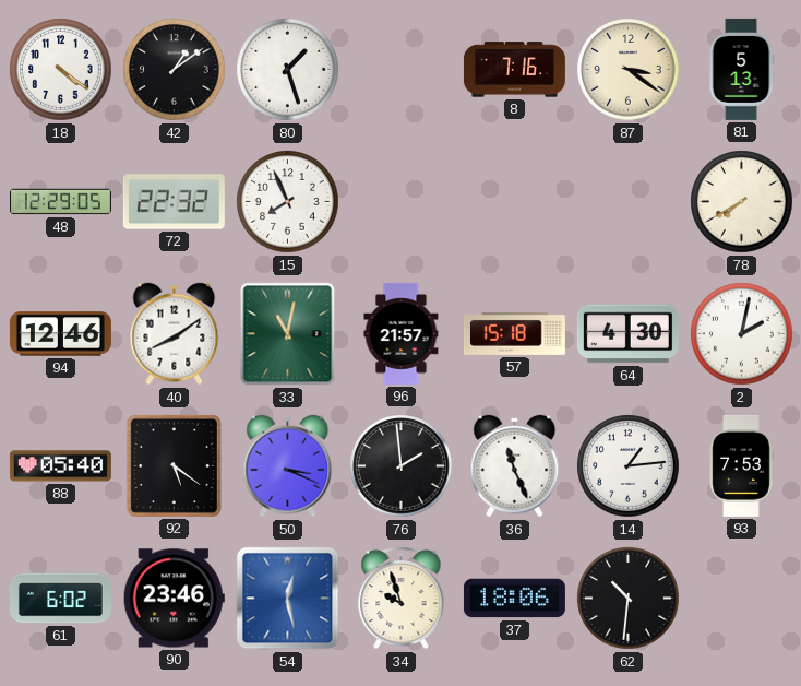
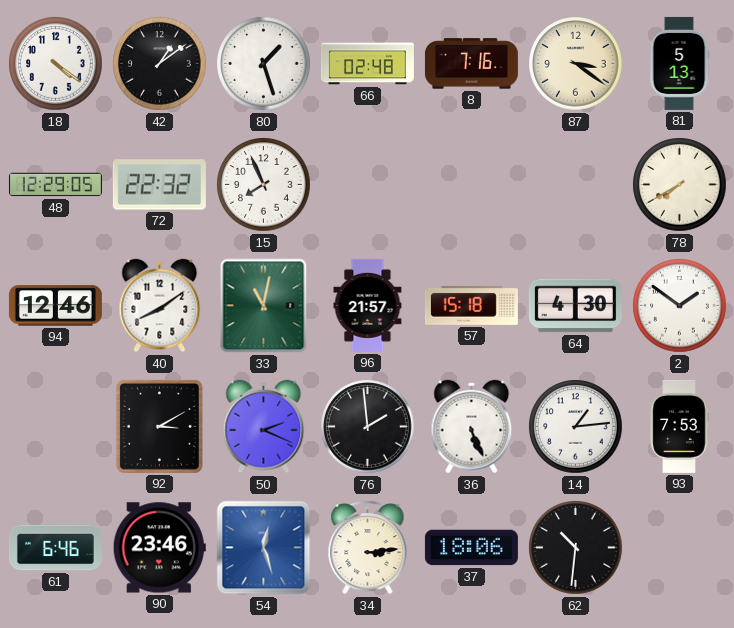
66: none -> 02:48 (367, 64)
2: 2:02 -> 1:51 (680, 306)
88: 05:40 -> none (60, 466)
92: 5:21 -> 3:10 (159, 426)
50: 3:19 -> 2:19 (264, 427)
36: 11:26 -> 5:26 (472, 427)
61: 6:02 -> 6:46 (55, 548)
54: 12:28 -> 12:27 (264, 548)
34: 9:57 -> 3:14 (368, 547)
